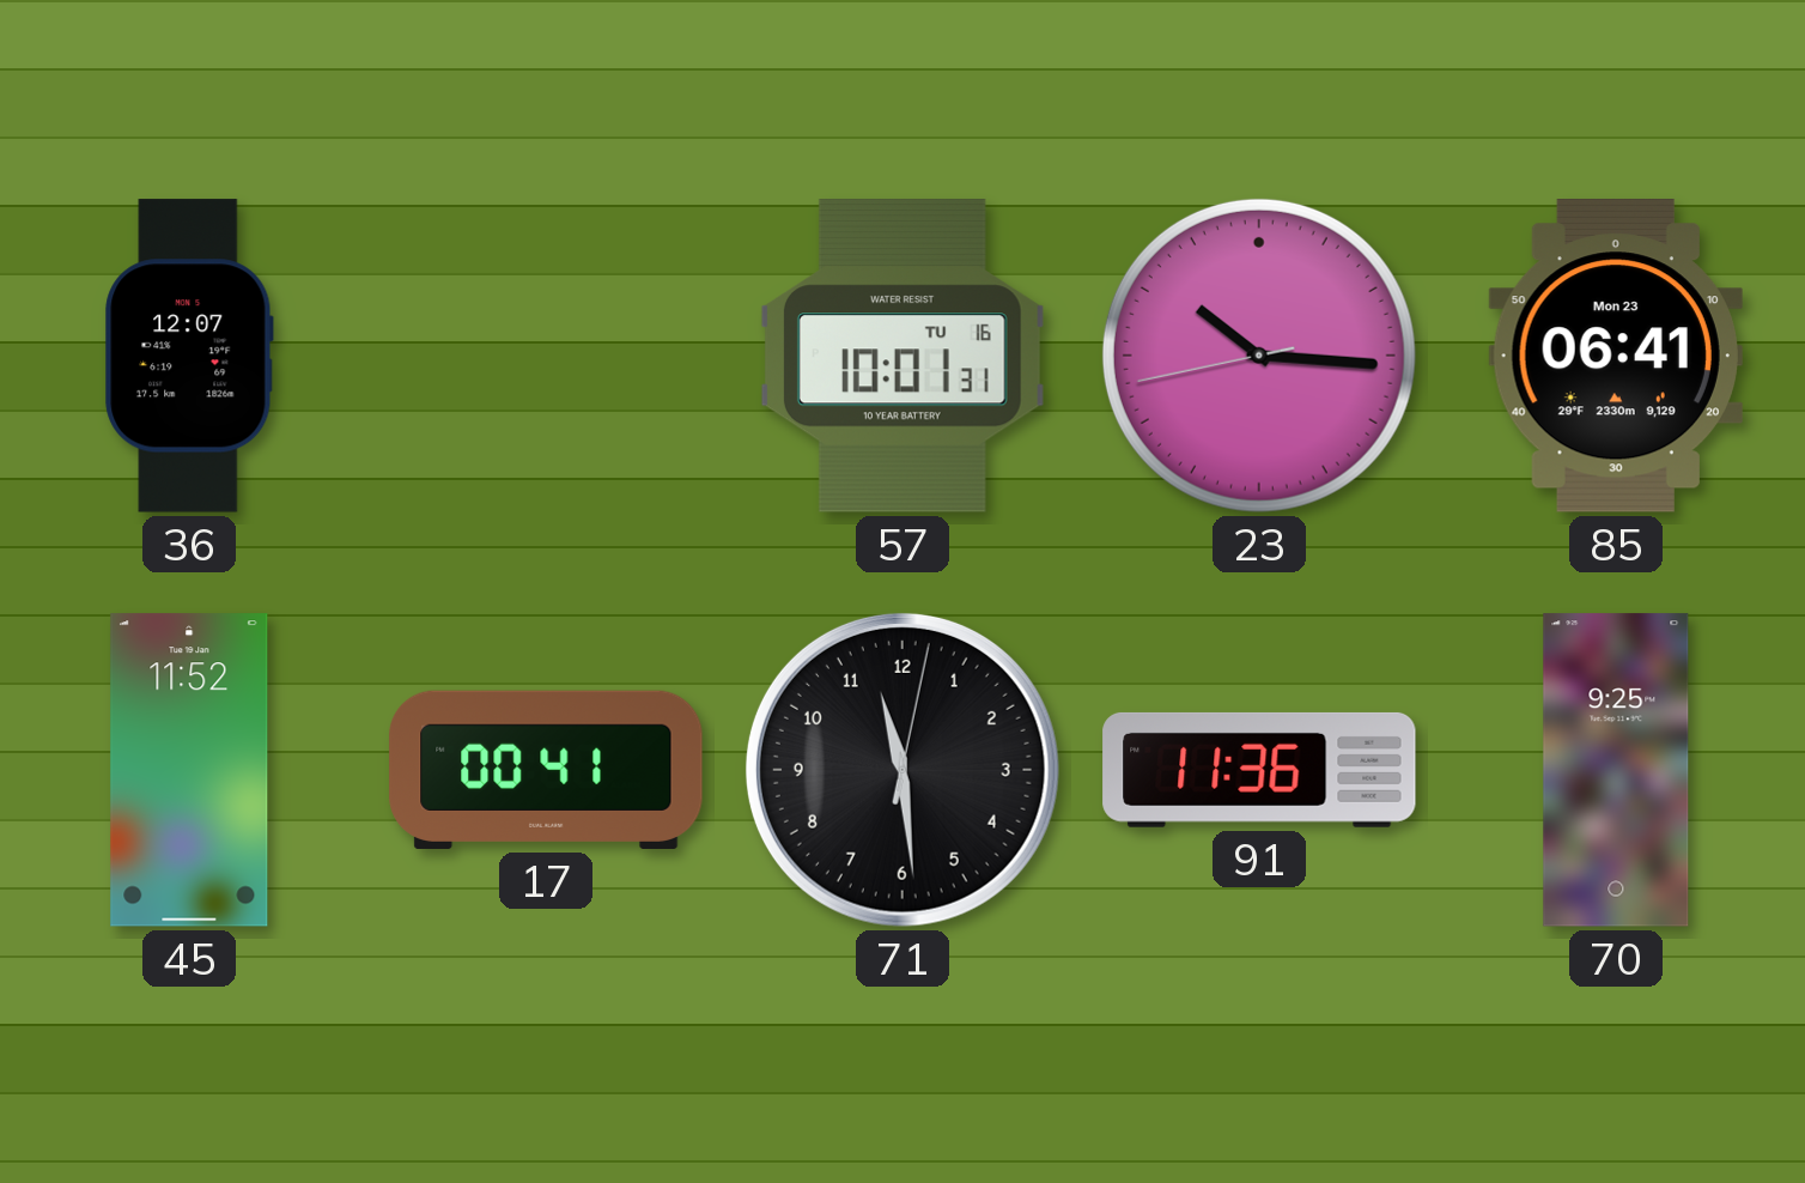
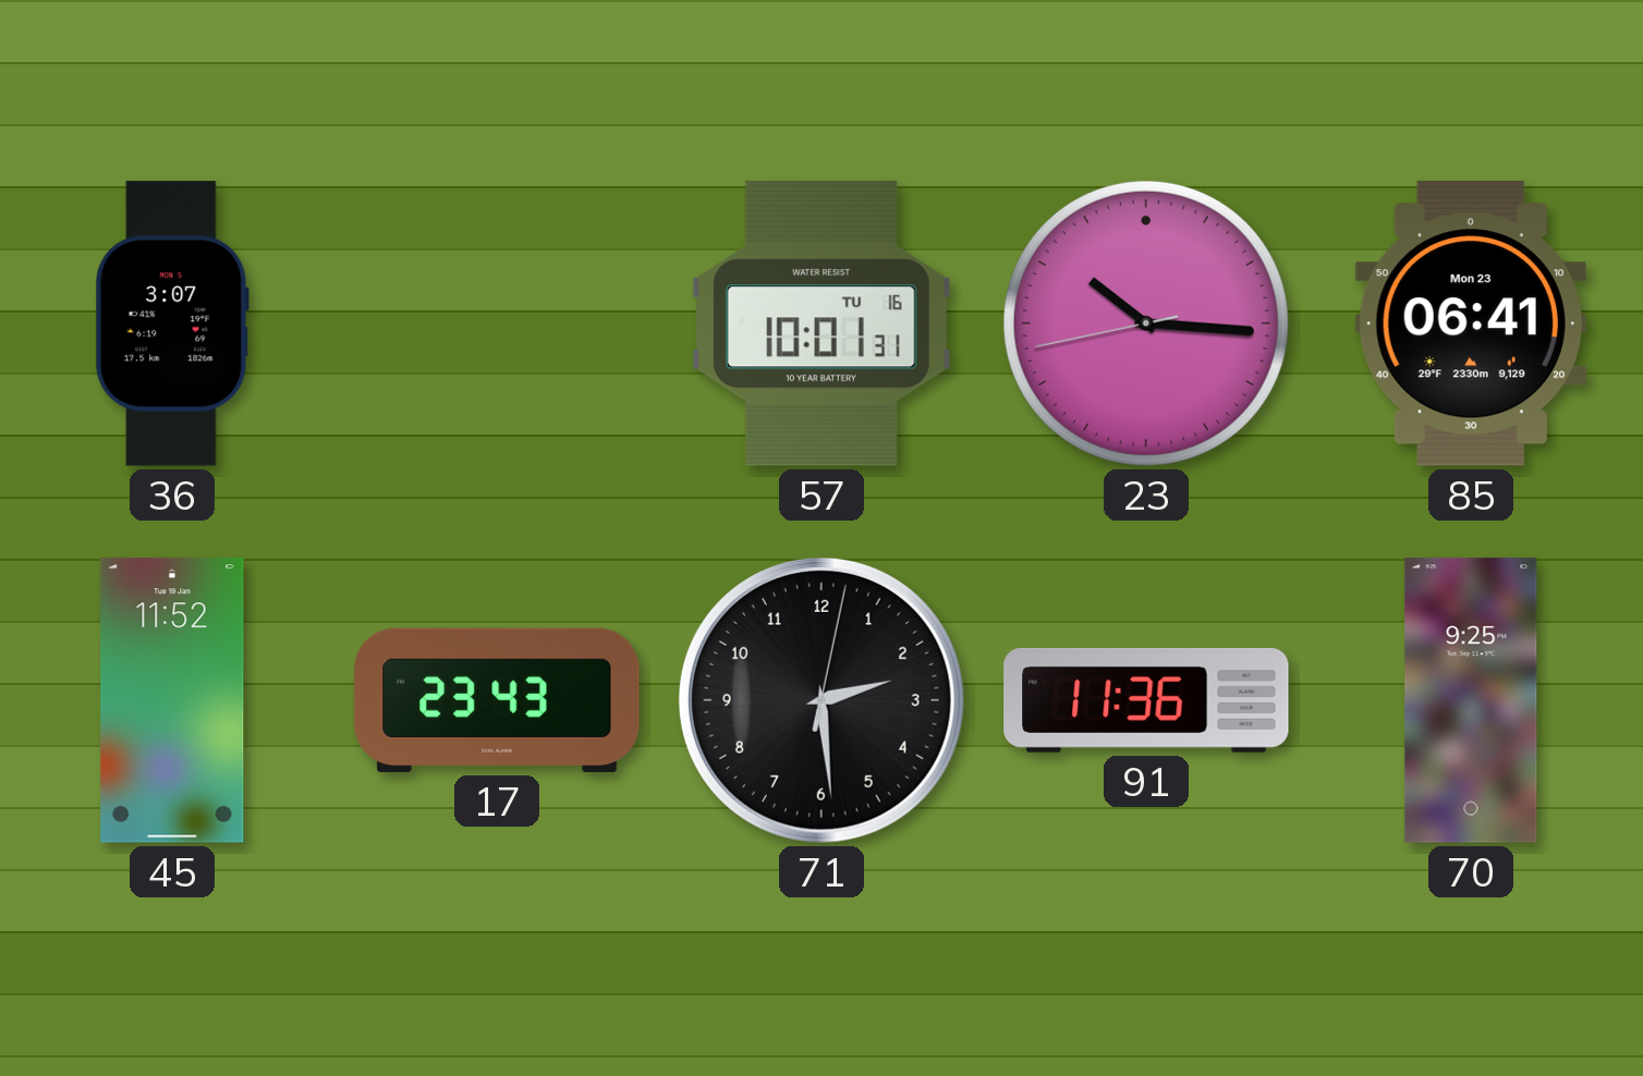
36: 12:07 -> 3:07 (172, 323)
17: 00:41 -> 23:43 (497, 700)
71: 11:29 -> 2:29 (821, 700)
